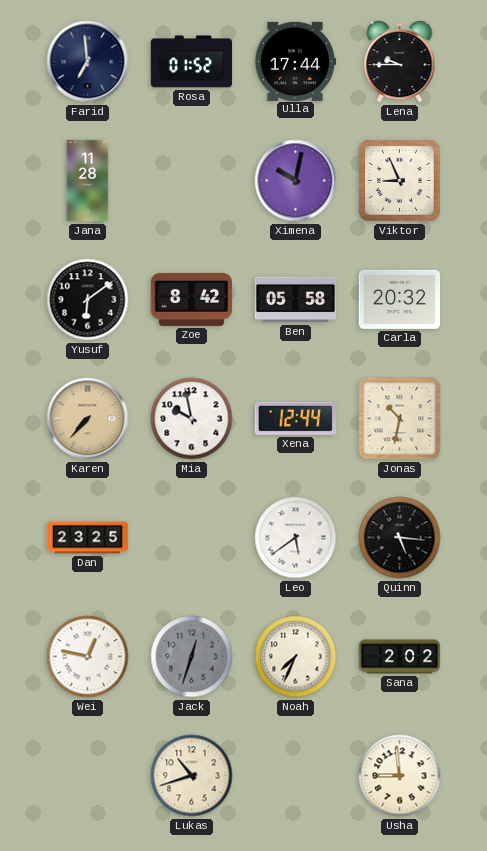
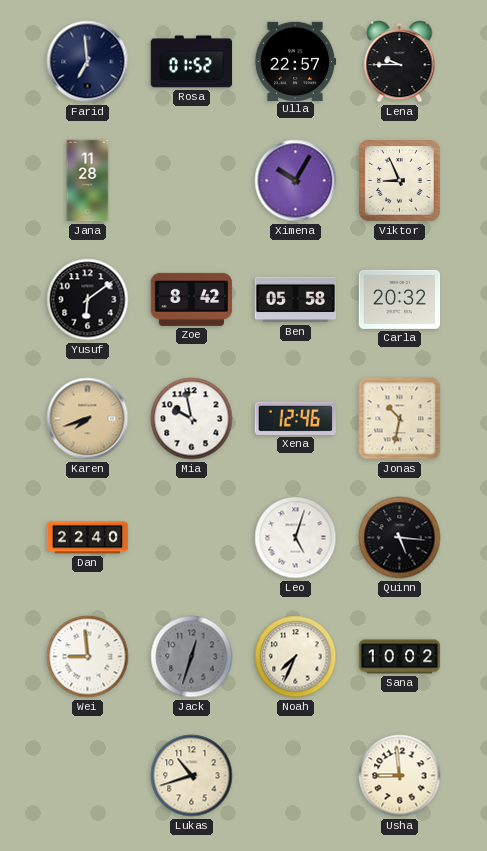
Ulla: 17:44 -> 22:57 (295, 61)
Ximena: 10:02 -> 10:05 (296, 181)
Karen: 7:37 -> 7:42 (88, 419)
Xena: 12:44 -> 12:46 (295, 418)
Dan: 23:25 -> 22:40 (88, 538)
Leo: 5:39 -> 5:03 (296, 538)
Wei: 12:47 -> 8:59 (88, 657)
Sana: 2:02 -> 10:02 (400, 657)
